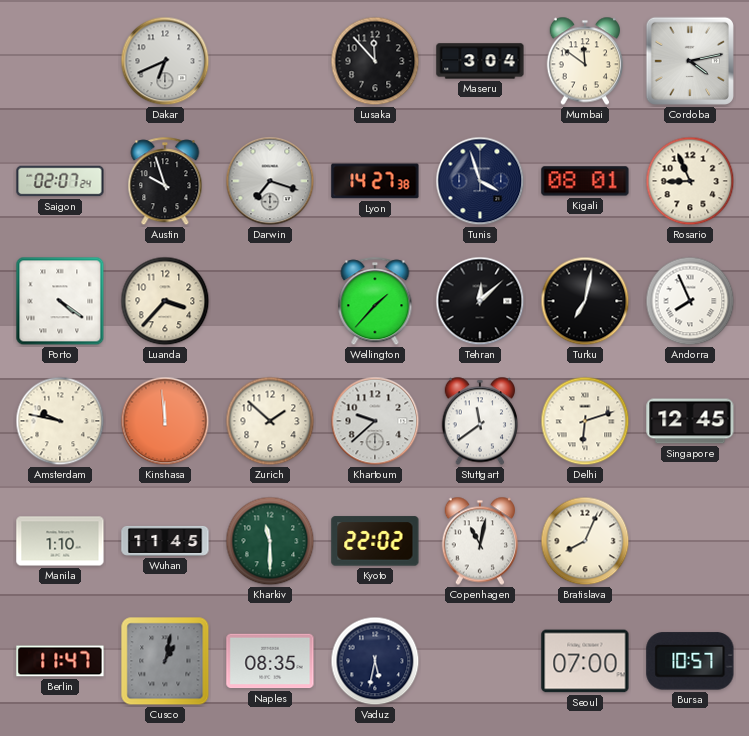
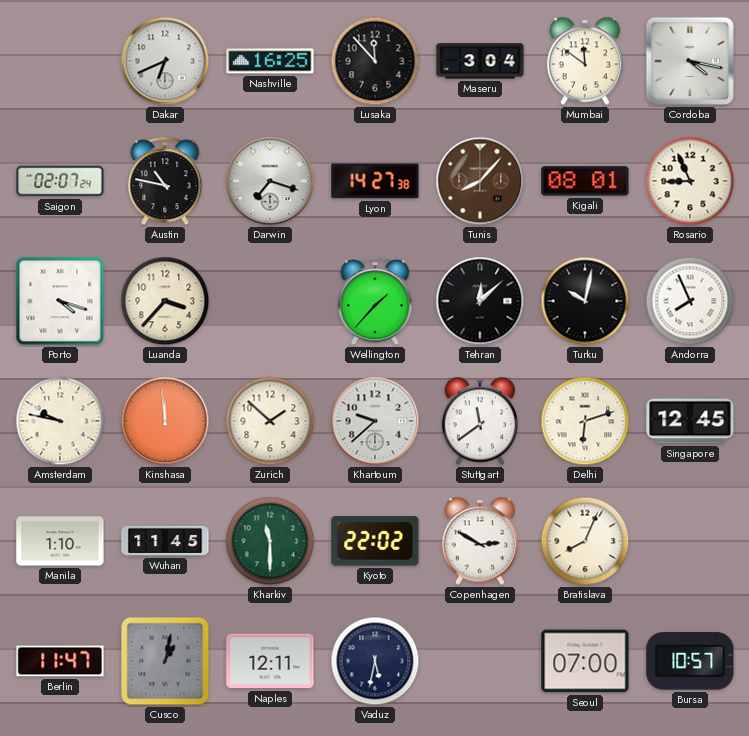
Nashville: none -> 16:25 (270, 61)
Cordoba: 4:13 -> 4:17 (690, 61)
Austin: 9:57 -> 10:47 (165, 182)
Tunis: 3:57 -> 8:07 (480, 181)
Tunis dial: navy -> brown (480, 181)
Porto: 4:21 -> 4:18 (60, 301)
Turku: 7:02 -> 10:02 (585, 301)
Copenhagen: 11:02 -> 2:50 (479, 541)
Naples: 08:35 -> 12:11 (270, 661)
